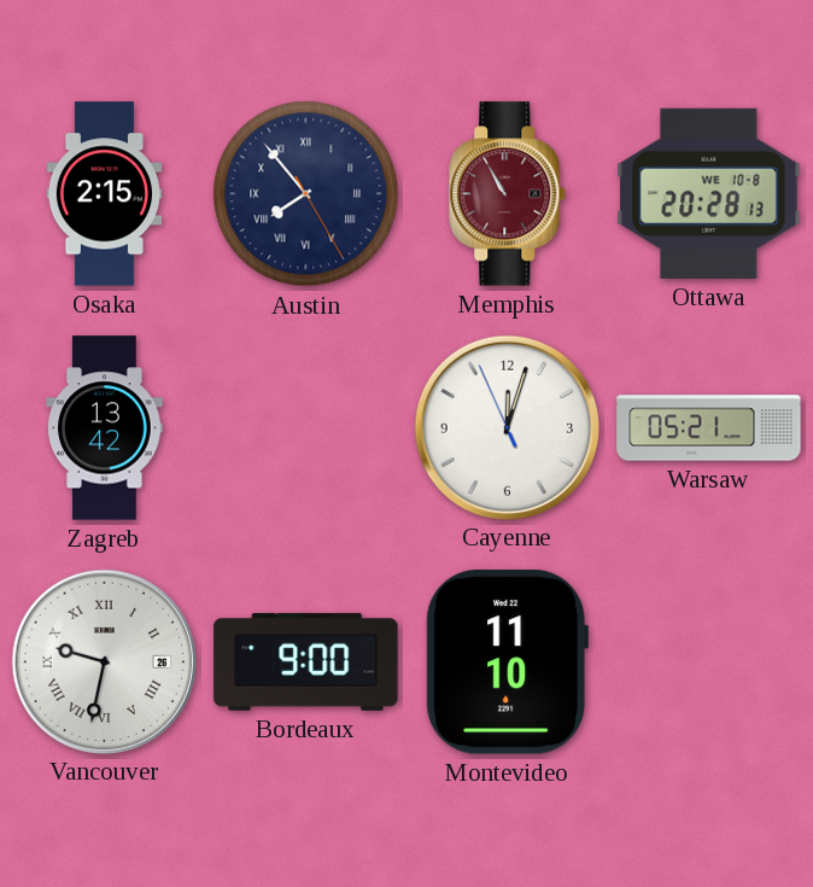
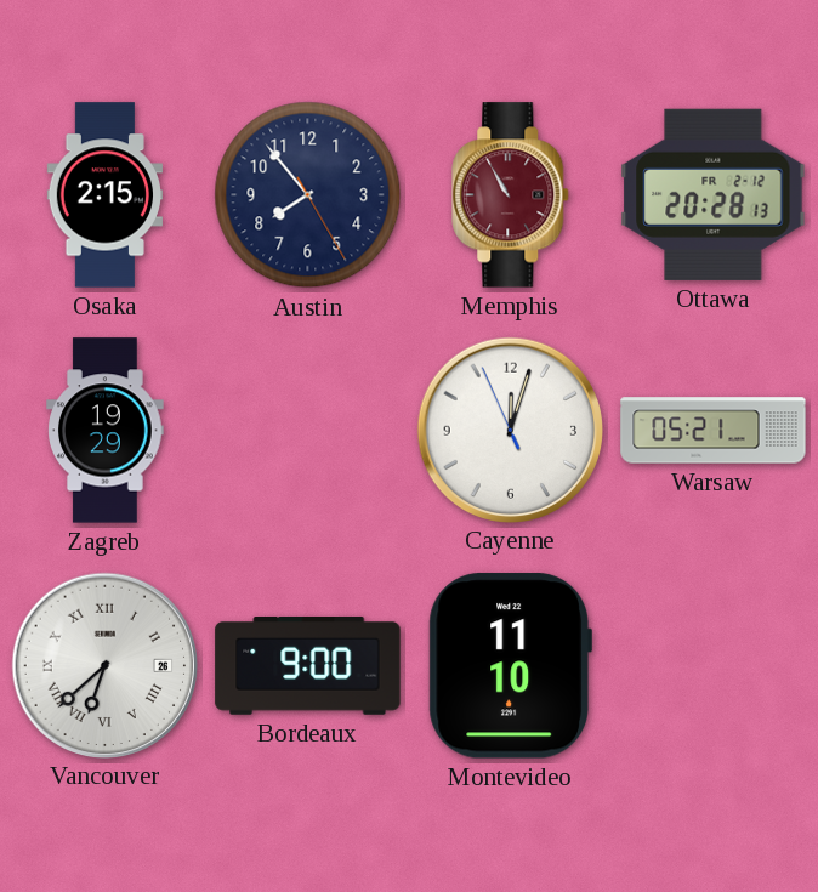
Austin numerals: Roman -> Arabic (308, 195)
Ottawa date: WE 10-8 -> FR 2-12 (714, 194)
Zagreb: 13:42 -> 19:29 (106, 431)
Vancouver: 9:32 -> 6:38 (104, 665)
